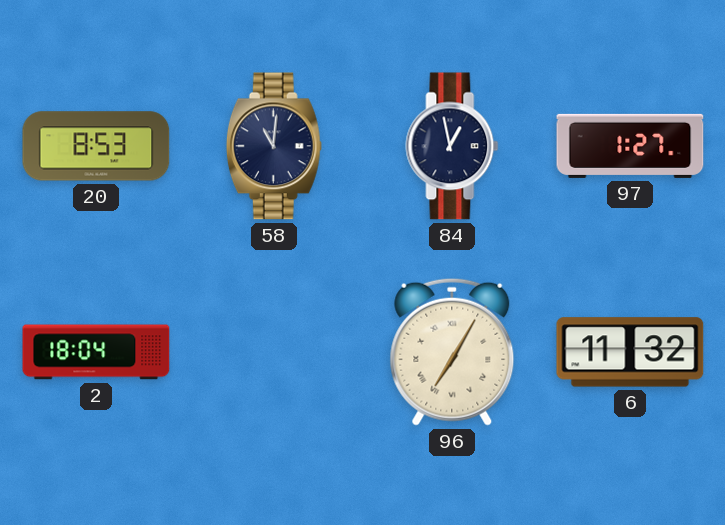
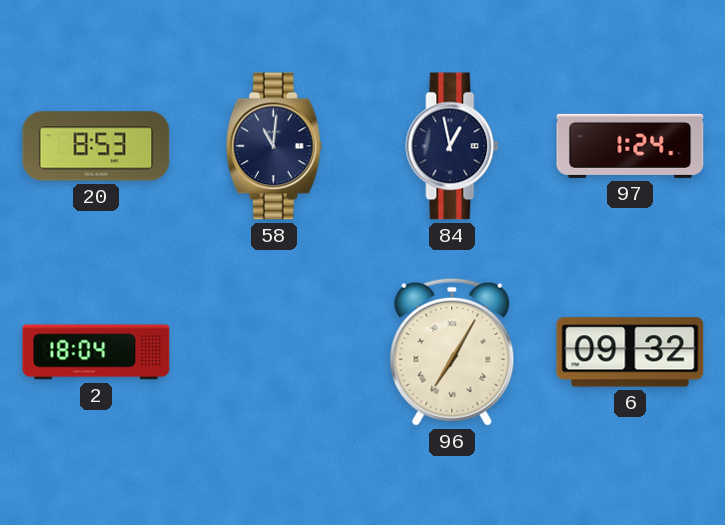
97: 1:27 -> 1:24 (630, 146)
6: 11:32 -> 09:32 (630, 352)
